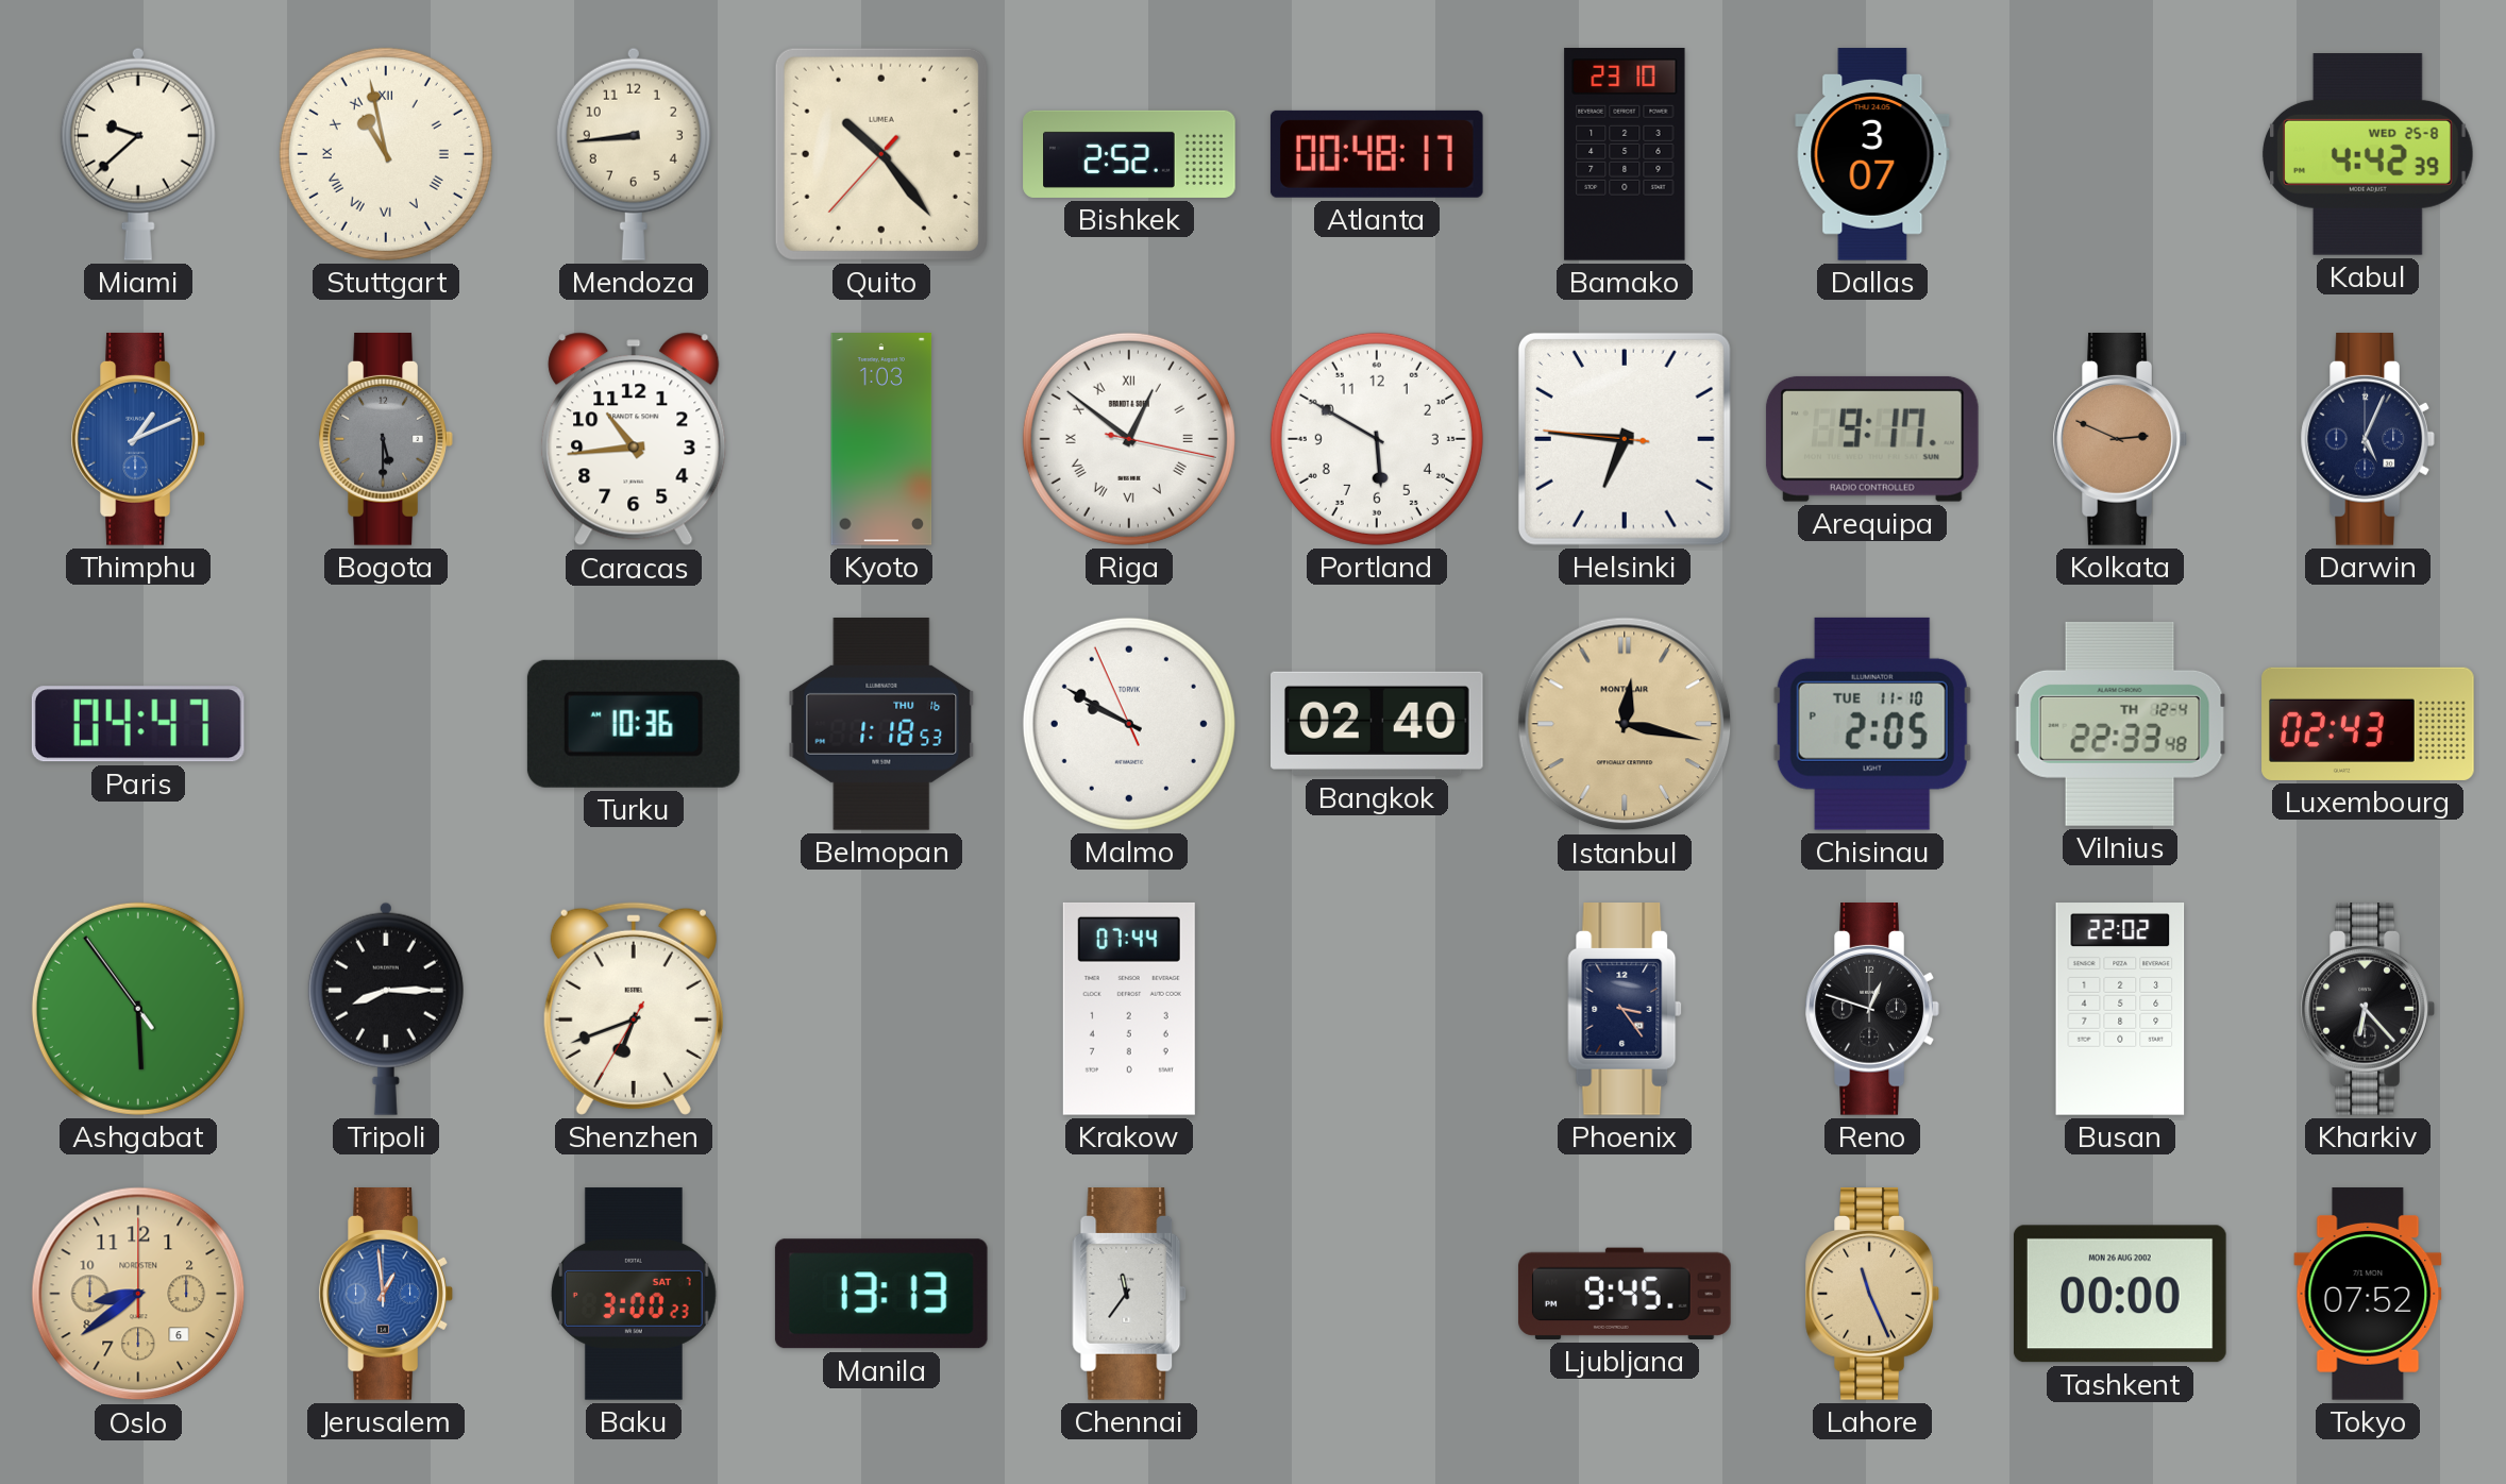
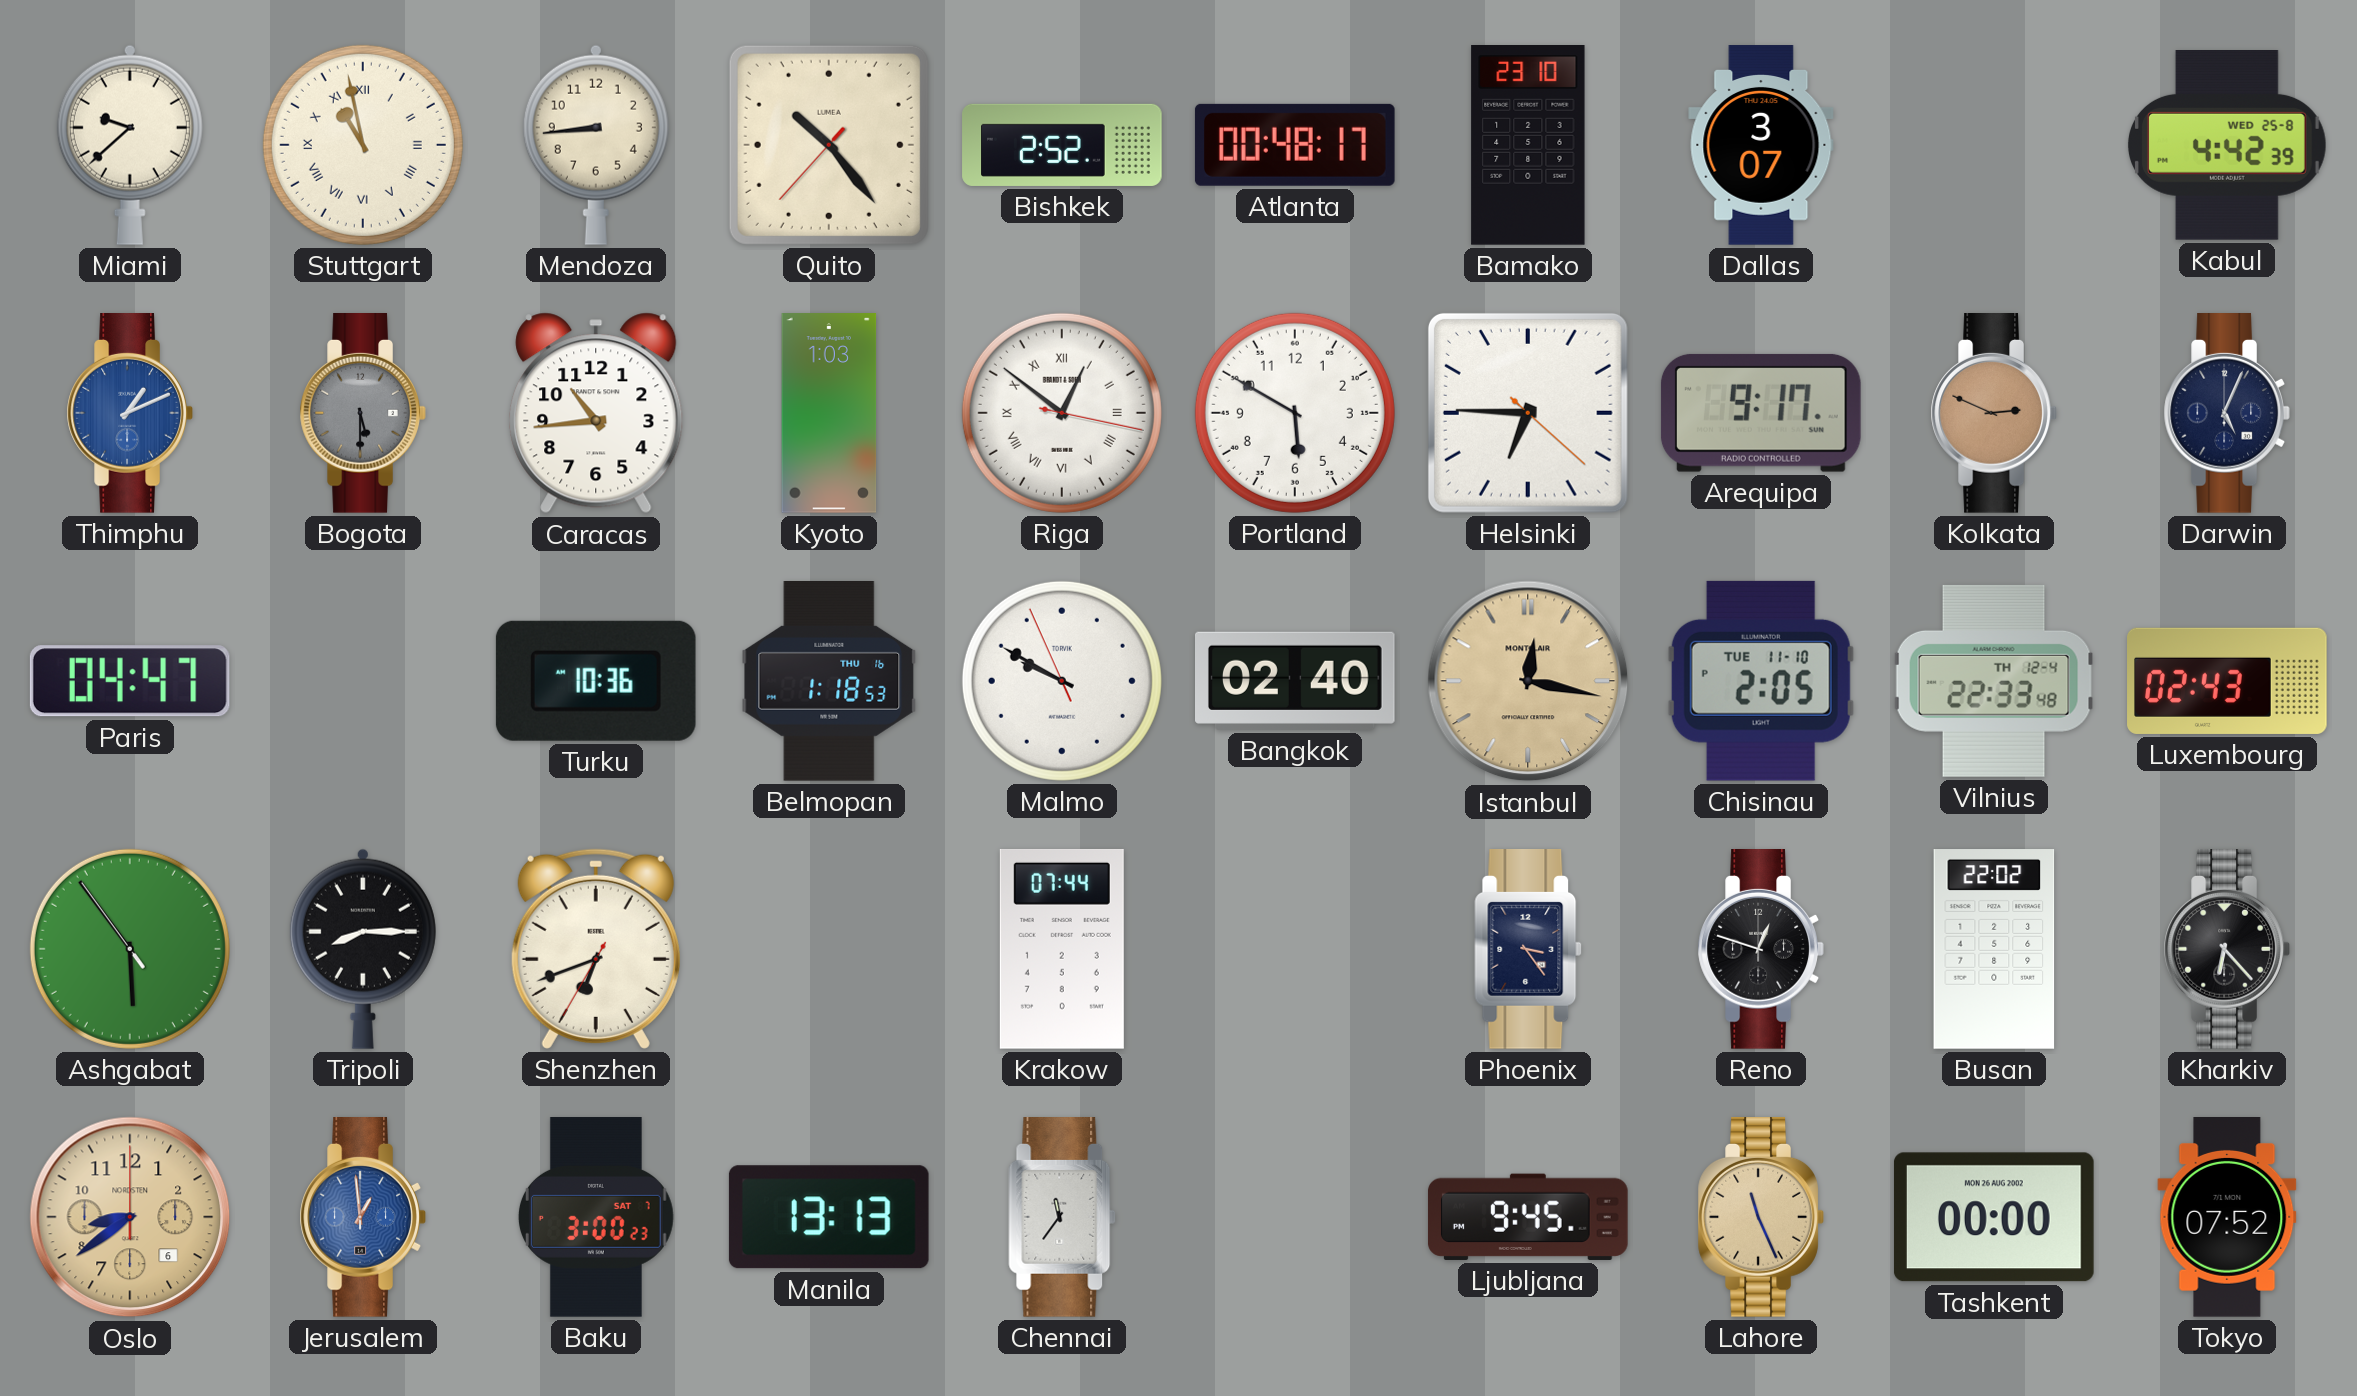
Helsinki: 6:45:46 -> 6:45:22 (1528, 413)
